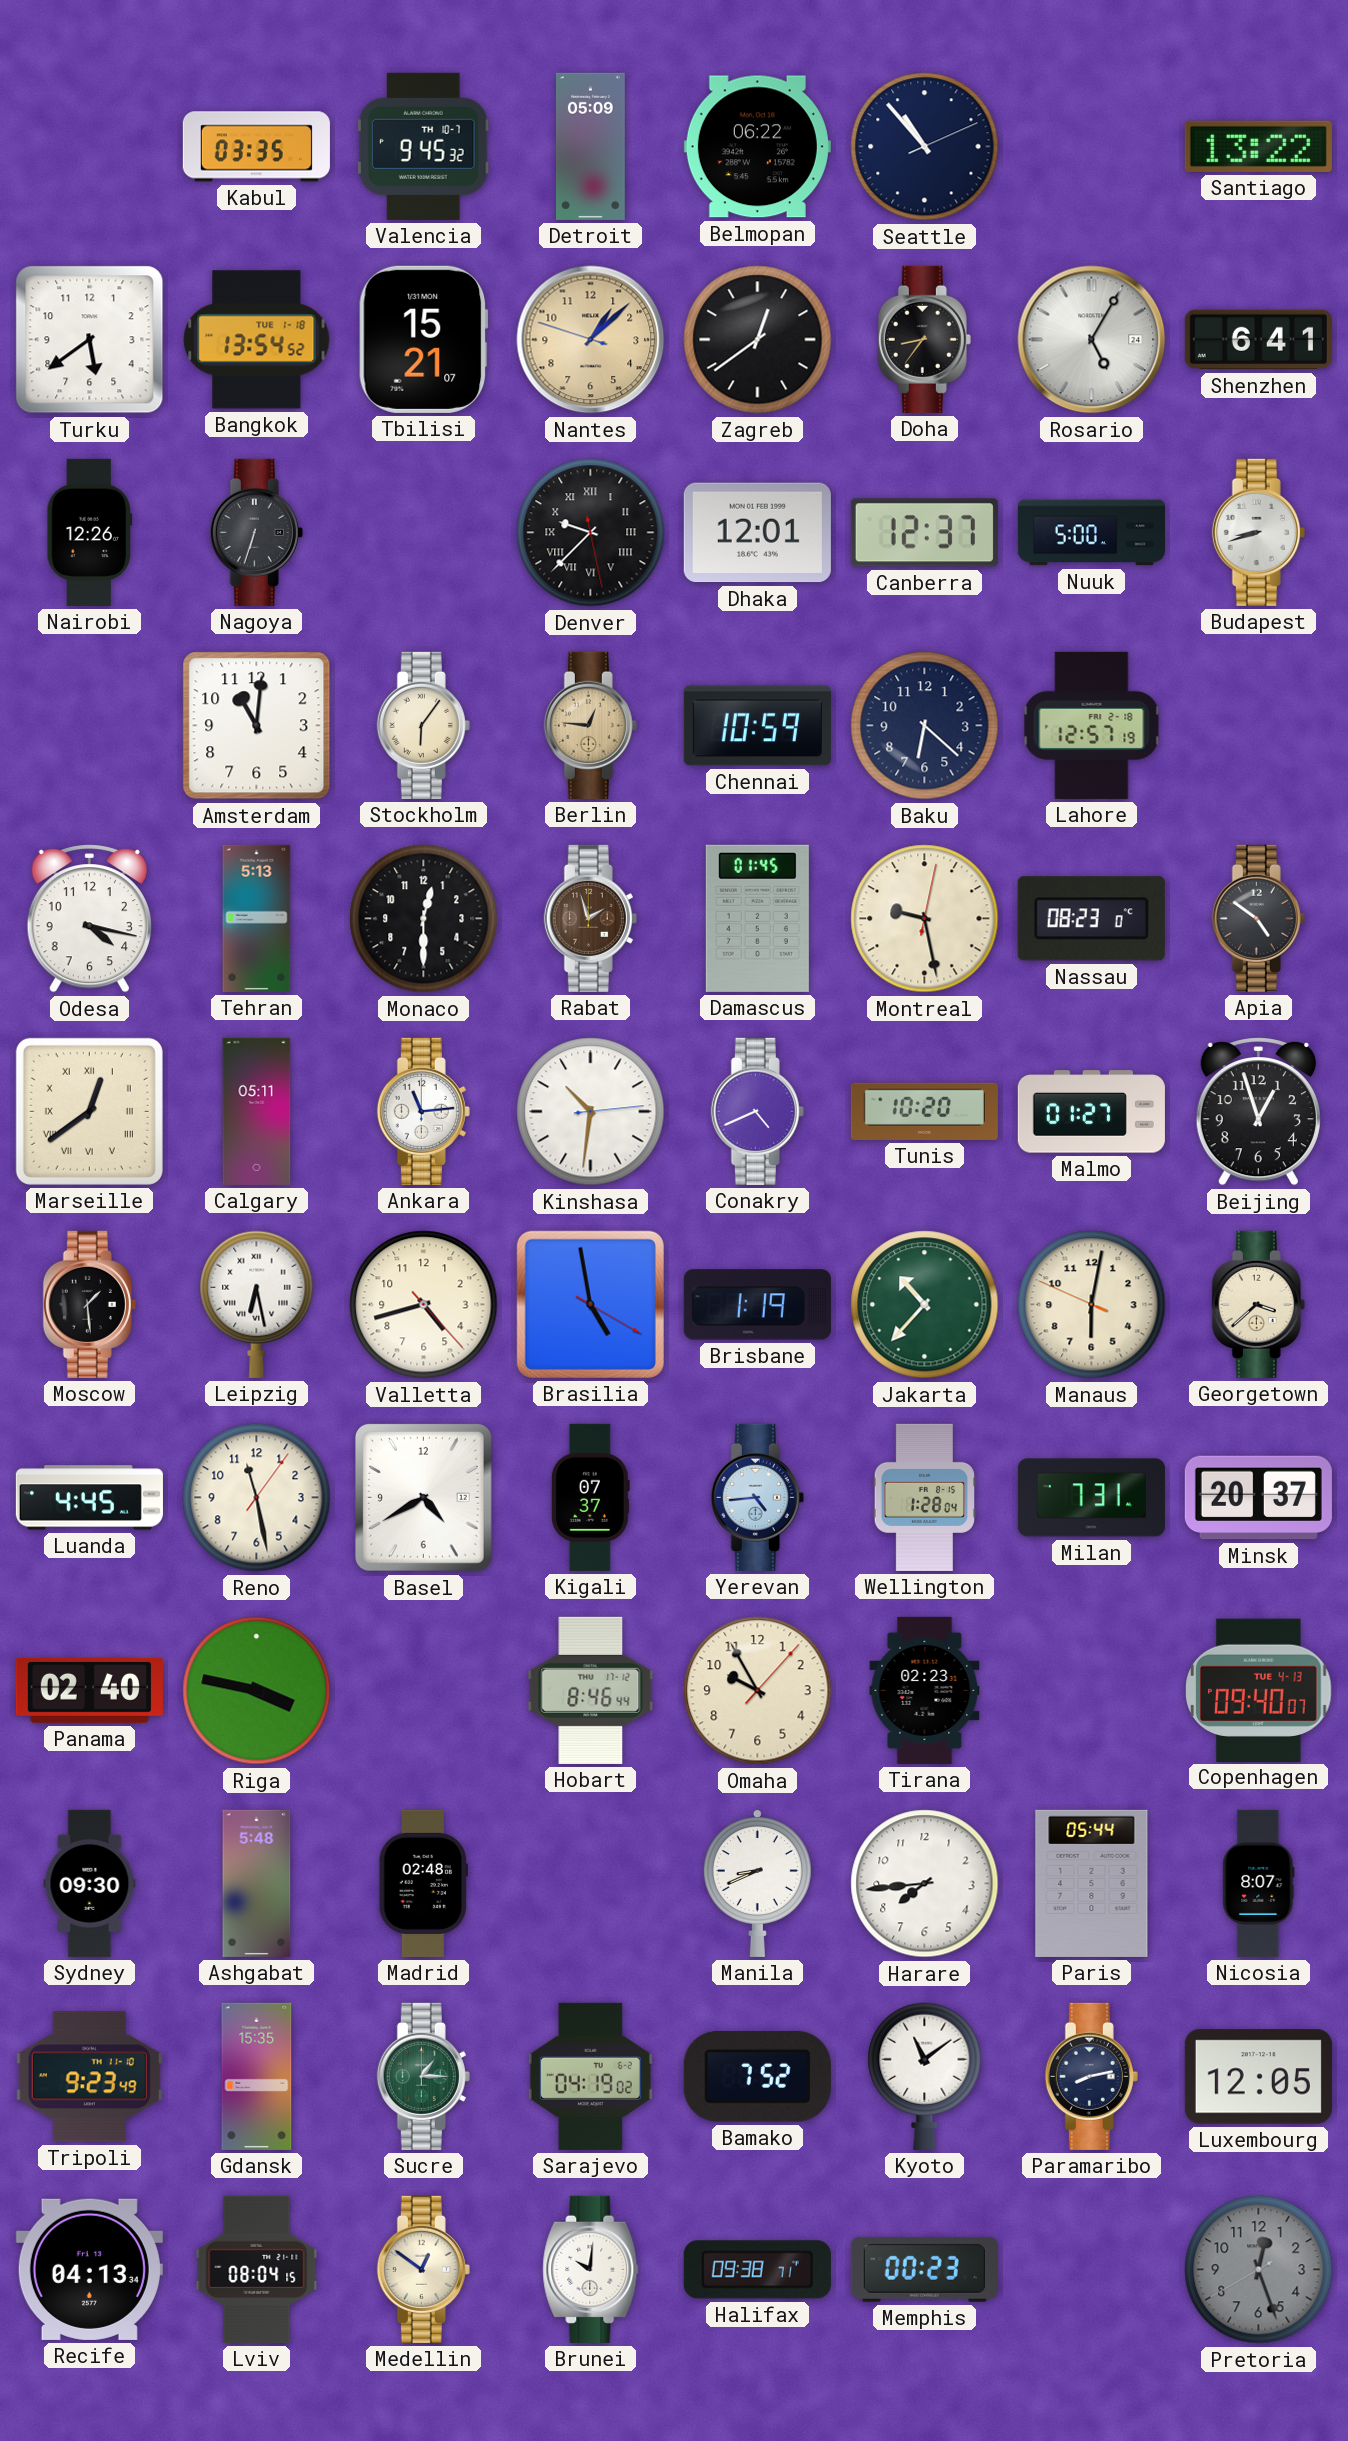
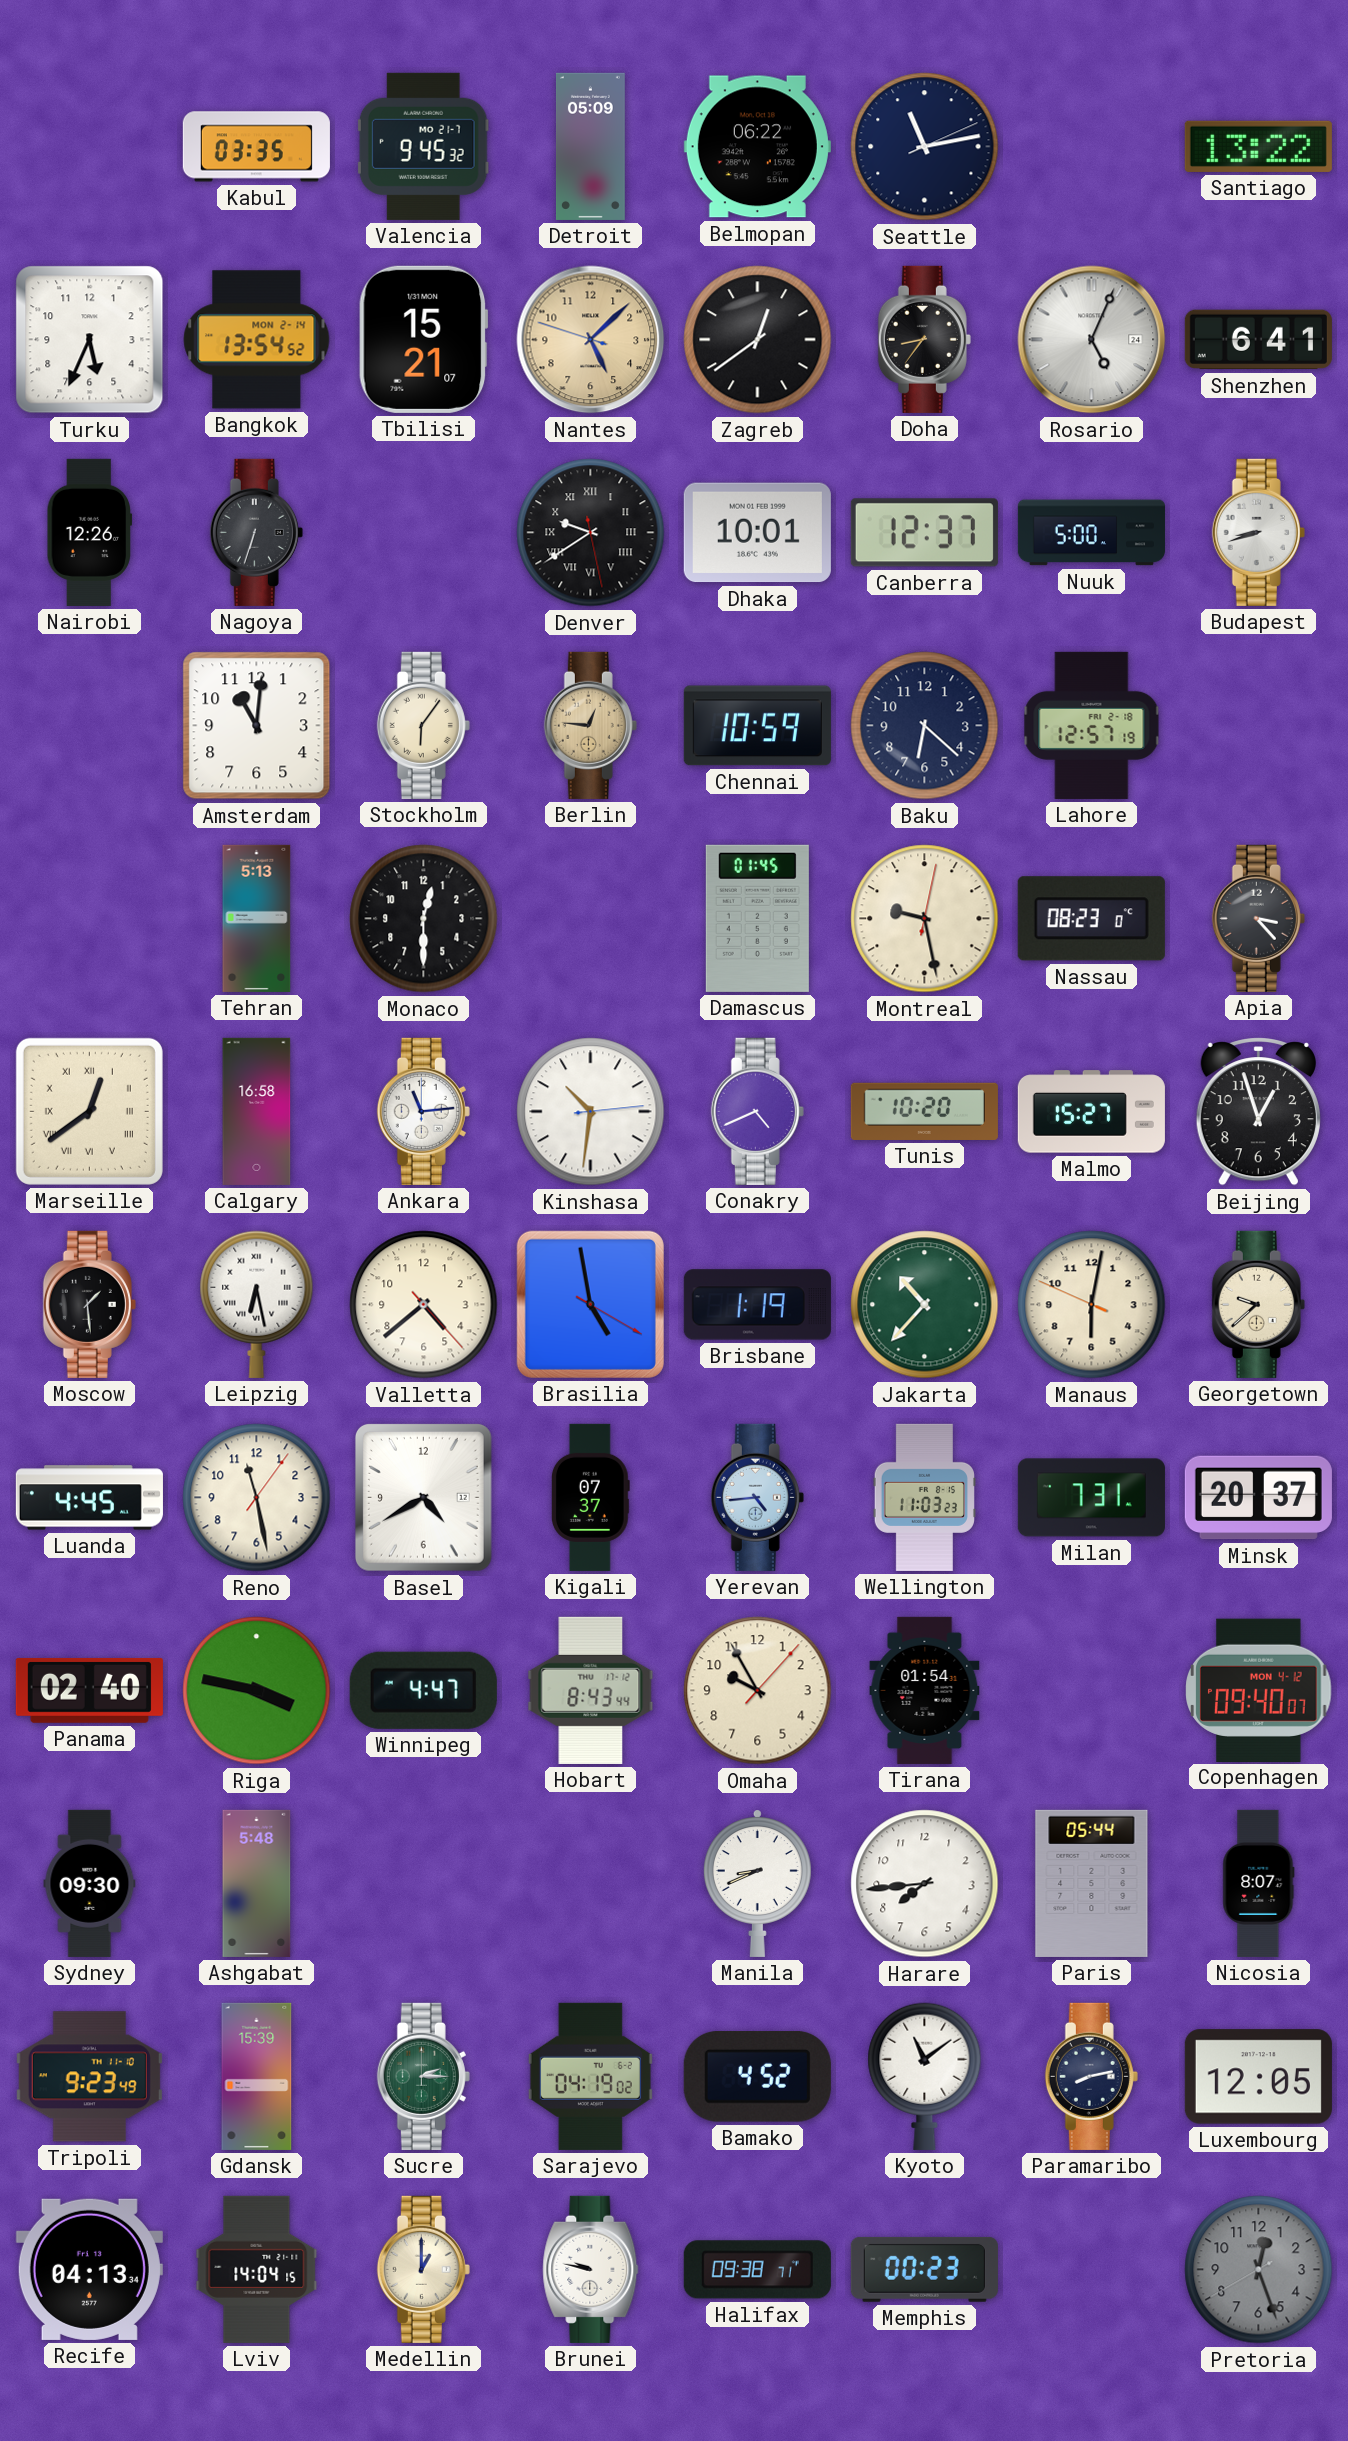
Valencia date: TH 10-7 -> MO 21-7 (423, 146)
Seattle: 10:53 -> 11:13 (925, 147)
Turku: 5:39 -> 5:34 (90, 340)
Bangkok date: TUE 1-18 -> MON 2-14 (257, 340)
Nantes: 1:07 -> 5:07 (591, 340)
Rosario: 5:05 -> 5:04 (1092, 340)
Denver: 9:37 -> 9:39 (591, 533)
Dhaka: 12:01 -> 10:01 (757, 533)
Odesa: 4:17 -> none (89, 919)
Rabat: 1:57 -> none (590, 918)
Apia: 4:51 -> 3:23 (1258, 918)
Calgary: 05:11 -> 16:58 (257, 1111)
Malmo: 01:27 -> 15:27 (1091, 1112)
Valletta: 4:42 -> 4:38 (424, 1305)
Georgetown: 3:38 -> 9:38 (1258, 1304)
Wellington: 1:28 -> 11:03 (924, 1497)
Winnipeg: none -> 4:47 (423, 1690)
Hobart: 8:46 -> 8:43 (591, 1690)
Tirana: 02:23 -> 01:54 (925, 1690)
Copenhagen date: TUE 4-13 -> MON 4-12 (1259, 1690)
Madrid: 02:48 -> none (423, 1883)
Gdansk: 15:35 -> 15:39 (257, 2076)
Sucre: 1:15 -> 2:15 (423, 2076)
Bamako: 7:52 -> 4:52 (757, 2077)
Lviv: 08:04 -> 14:04 (257, 2269)
Medellin: 12:51 -> 1:00 (423, 2269)
Brunei: 10:01 -> 9:47 (591, 2269)
